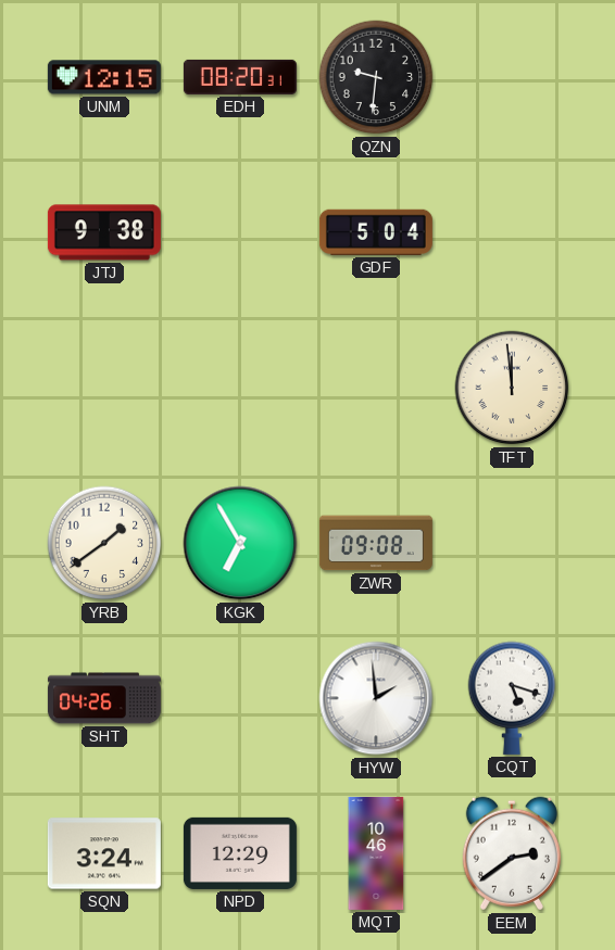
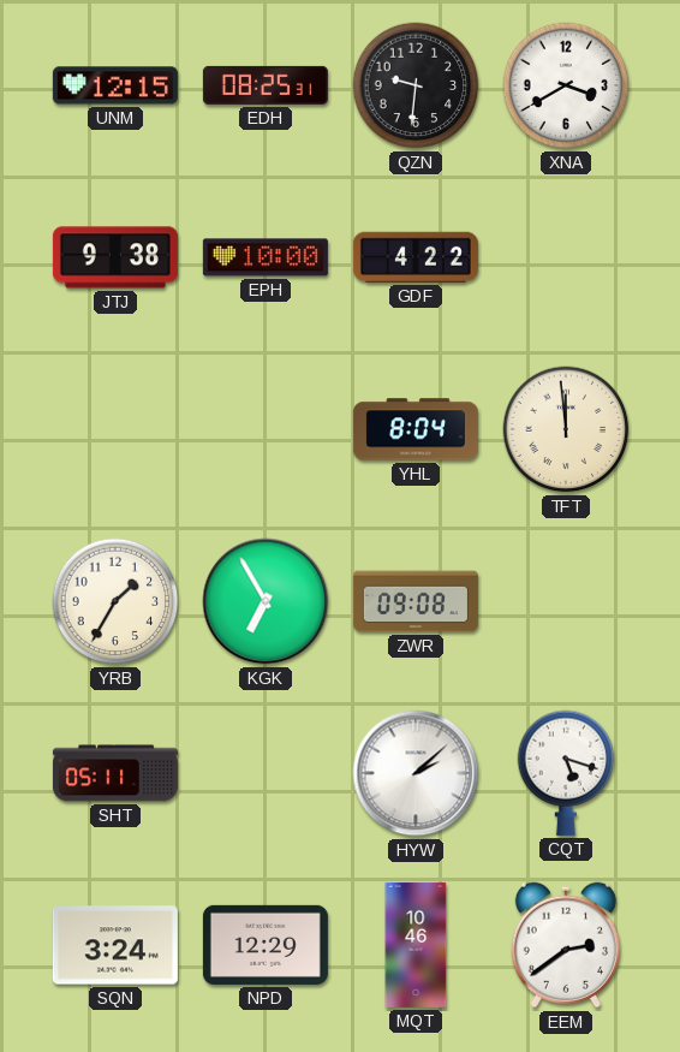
EDH: 08:20 -> 08:25 (266, 85)
XNA: none -> 3:40 (566, 85)
EPH: none -> 10:00 (266, 257)
GDF: 5:04 -> 4:22 (416, 257)
YHL: none -> 8:04 (416, 429)
YRB: 1:39 -> 1:35 (115, 601)
SHT: 04:26 -> 05:11 (115, 773)
HYW: 1:59 -> 2:08 (416, 773)
